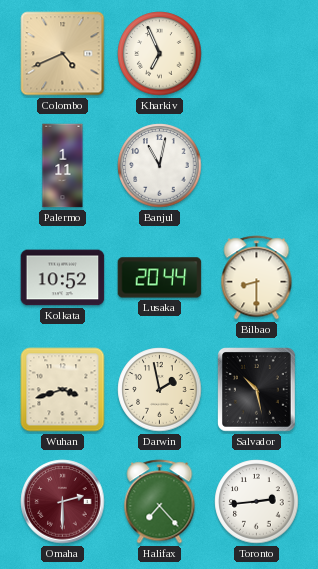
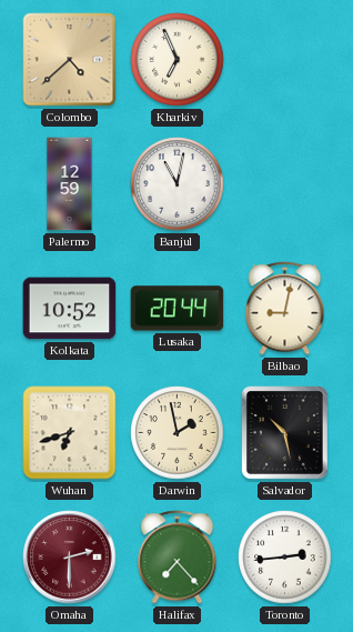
Colombo: 4:41 -> 4:38 (70, 60)
Palermo: 1:11 -> 12:59 (70, 184)
Bilbao: 8:30 -> 9:02 (285, 309)
Wuhan: 3:42 -> 6:42 (70, 433)
